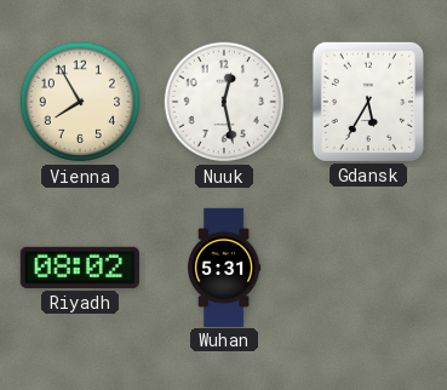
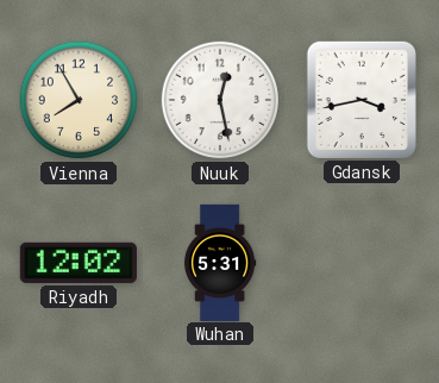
Gdansk: 5:35 -> 3:43 (362, 100)
Riyadh: 08:02 -> 12:02 (79, 263)
